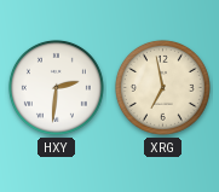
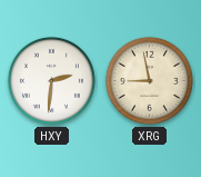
XRG: 6:58 -> 8:58 (149, 80)
